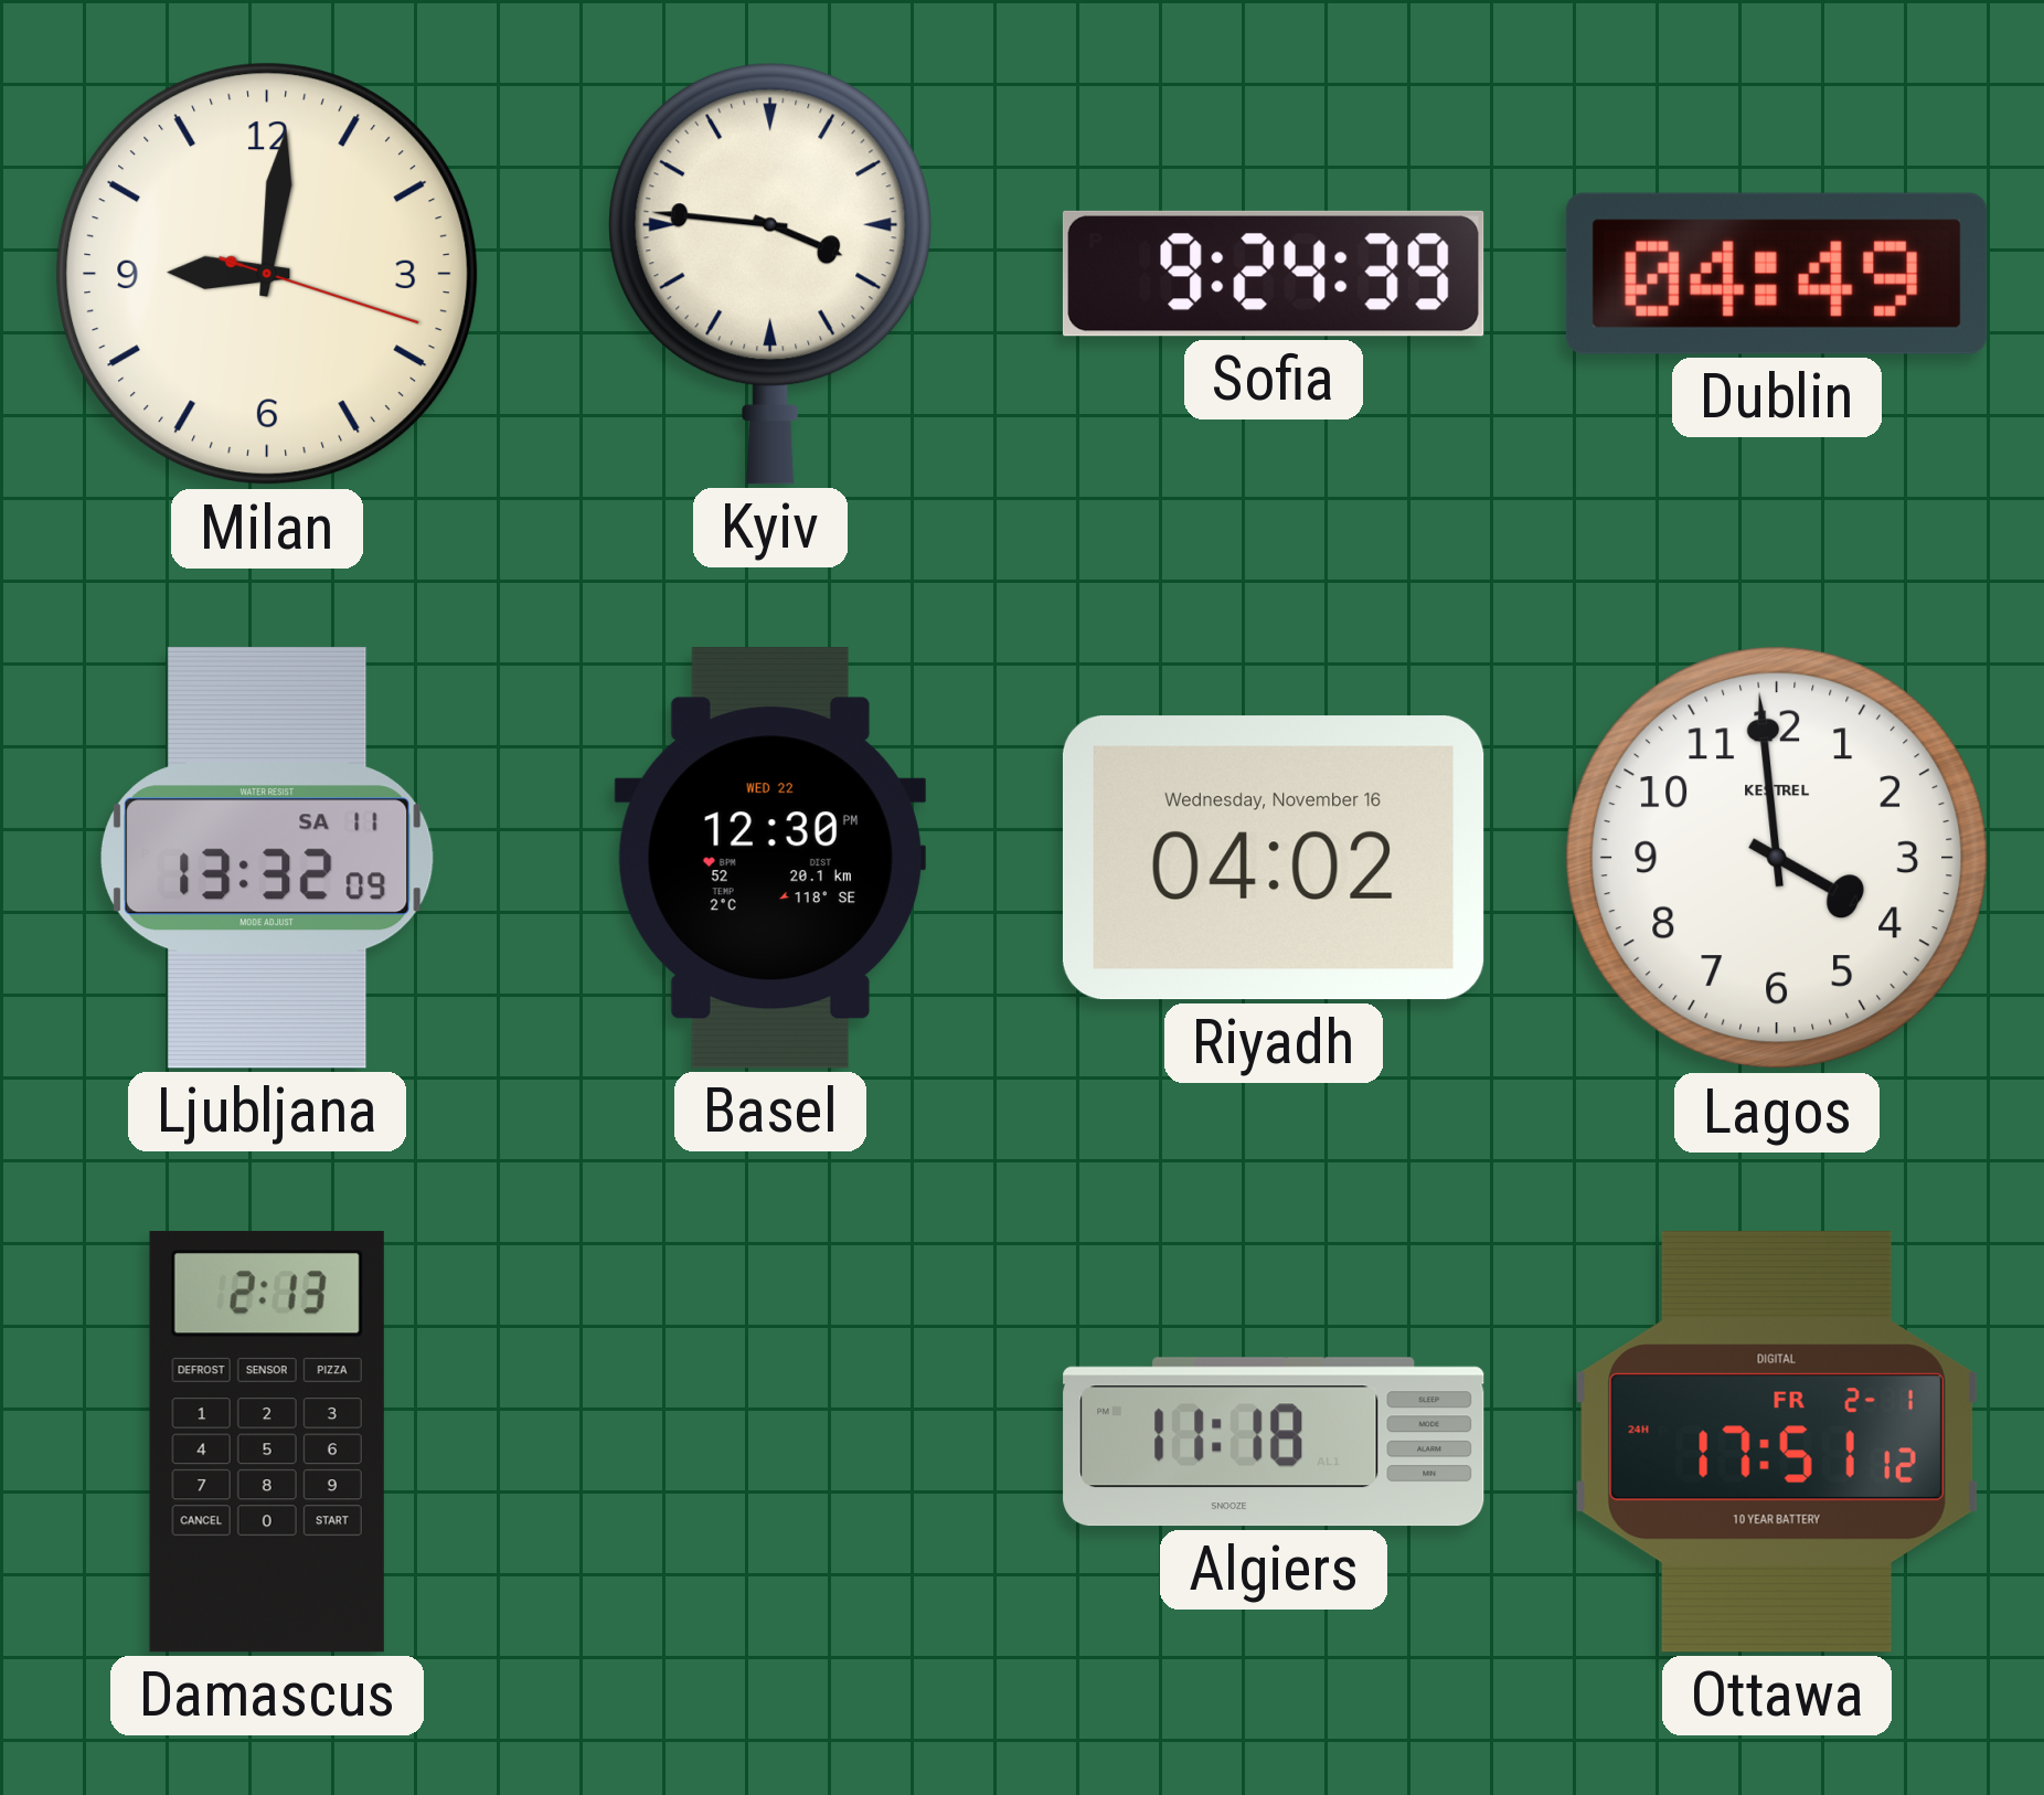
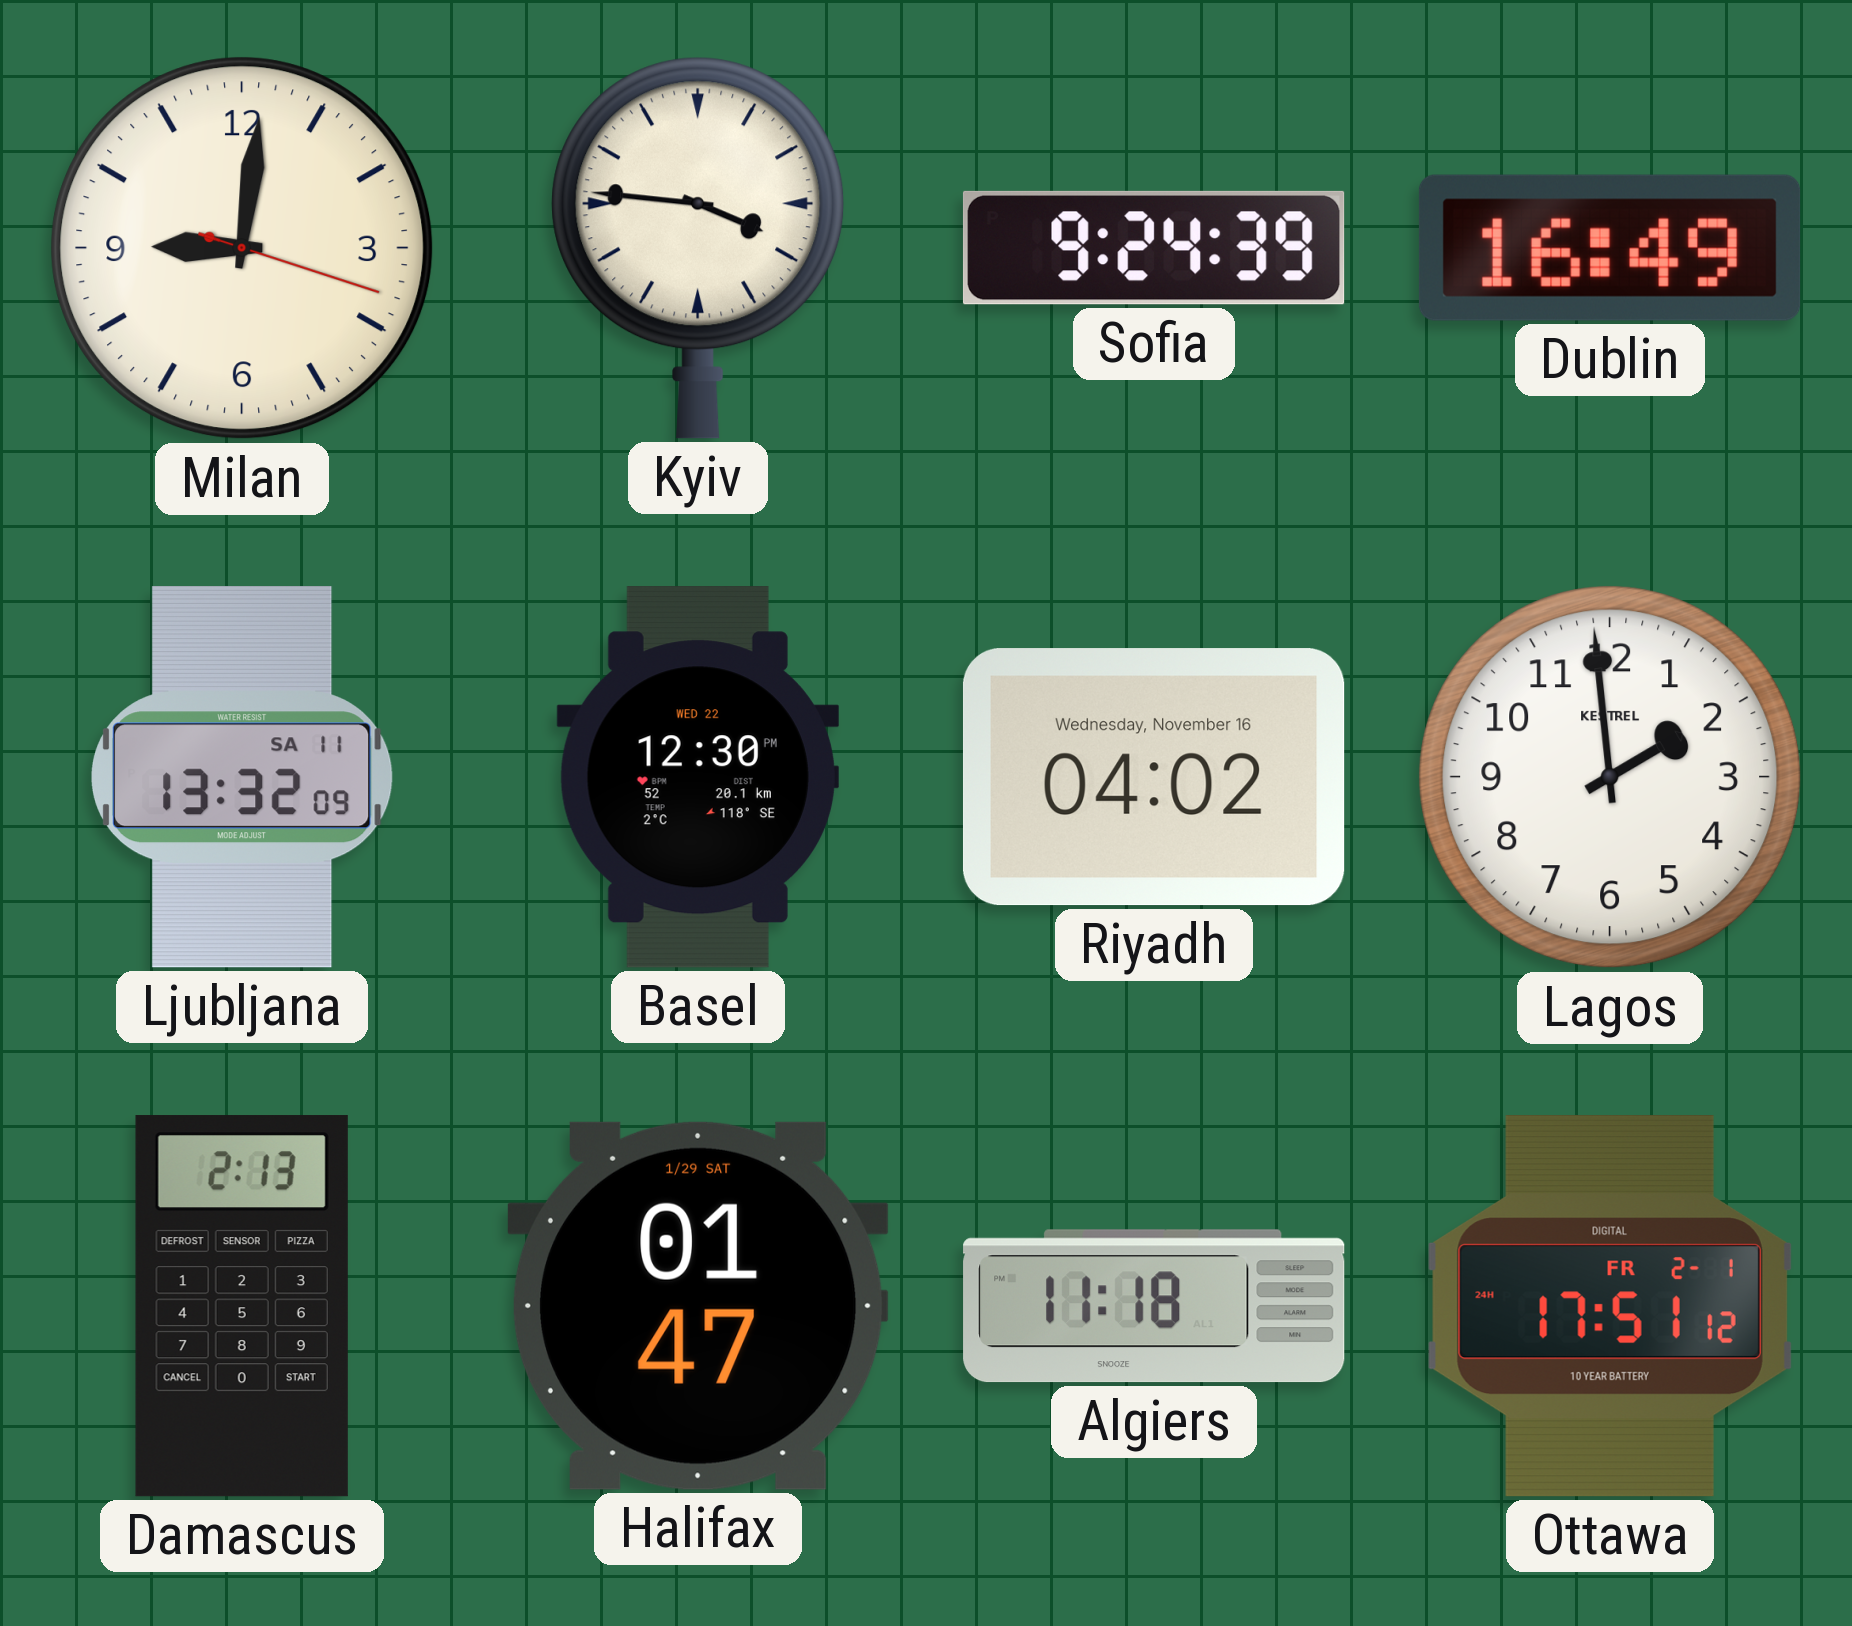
Dublin: 04:49 -> 16:49 (1610, 248)
Lagos: 3:59 -> 1:59 (1610, 777)
Halifax: none -> 01:47 (698, 1306)
